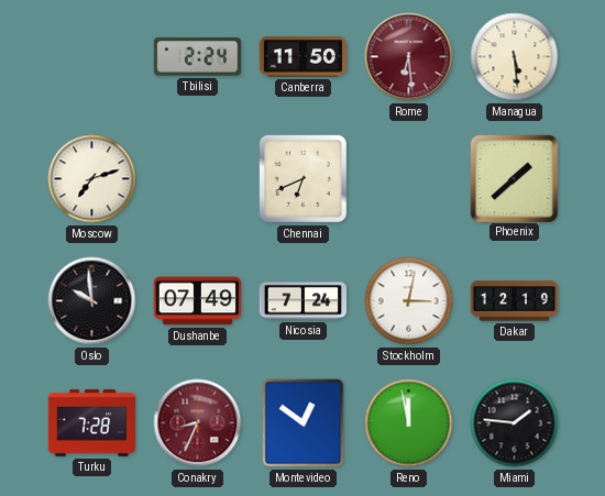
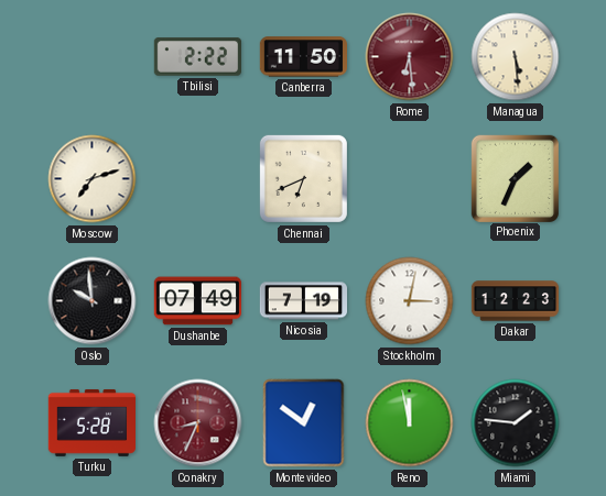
Tbilisi: 2:24 -> 2:22 (197, 57)
Phoenix: 1:38 -> 1:34 (515, 178)
Nicosia: 7:24 -> 7:19 (303, 301)
Dakar: 12:19 -> 12:23 (516, 301)
Turku: 7:28 -> 5:28 (91, 422)
